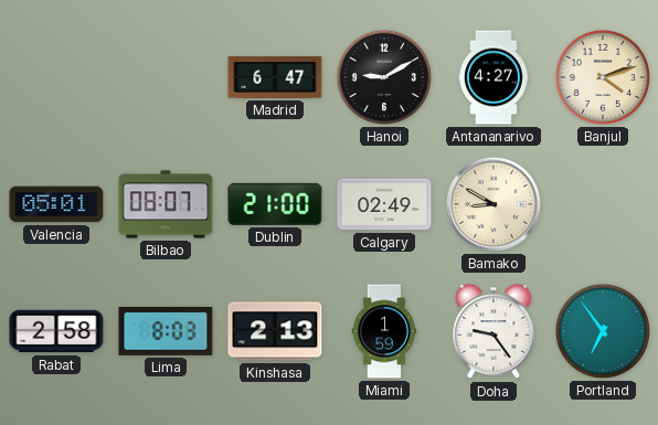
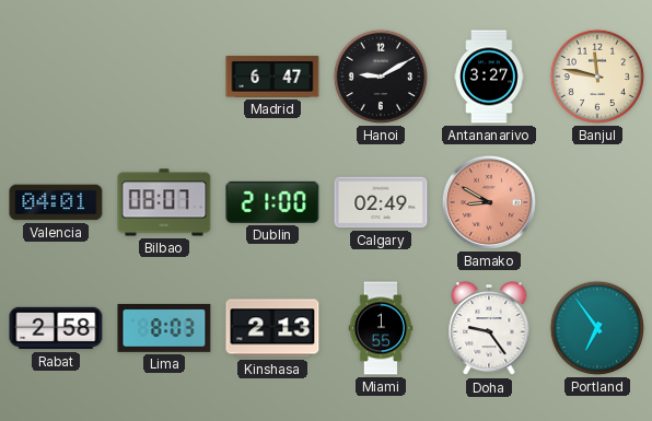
Antananarivo: 4:27 -> 3:27 (489, 77)
Banjul: 4:12 -> 11:47 (597, 77)
Valencia: 05:01 -> 04:01 (56, 202)
Bamako dial: cream -> salmon (489, 202)
Miami: 1:59 -> 1:55 (381, 328)
